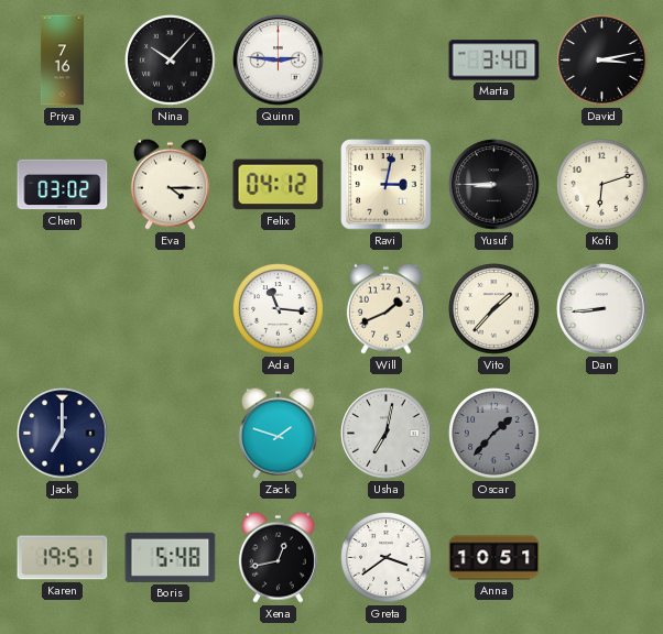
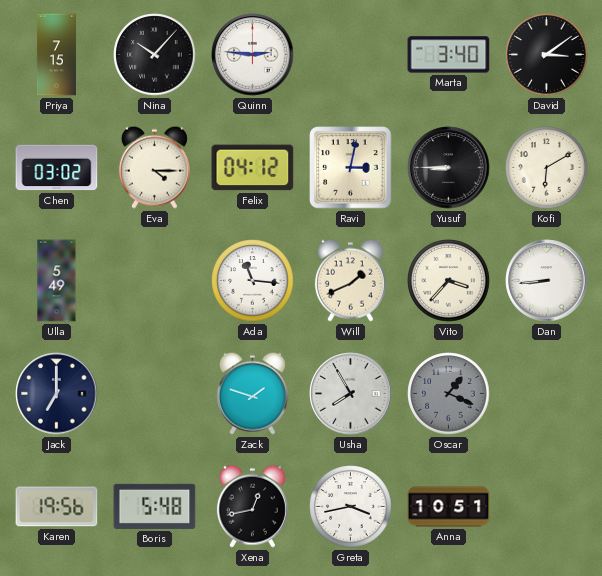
Priya: 7:16 -> 7:15 (56, 55)
David: 3:13 -> 3:09 (547, 55)
Kofi: 6:12 -> 6:10 (547, 168)
Ulla: none -> 5:49 (57, 281)
Vito: 1:37 -> 3:37 (449, 281)
Usha: 7:02 -> 7:55 (351, 394)
Oscar: 1:37 -> 1:19 (449, 394)
Karen: 19:51 -> 19:56 (57, 507)
Greta: 3:39 -> 3:43 (351, 507)
